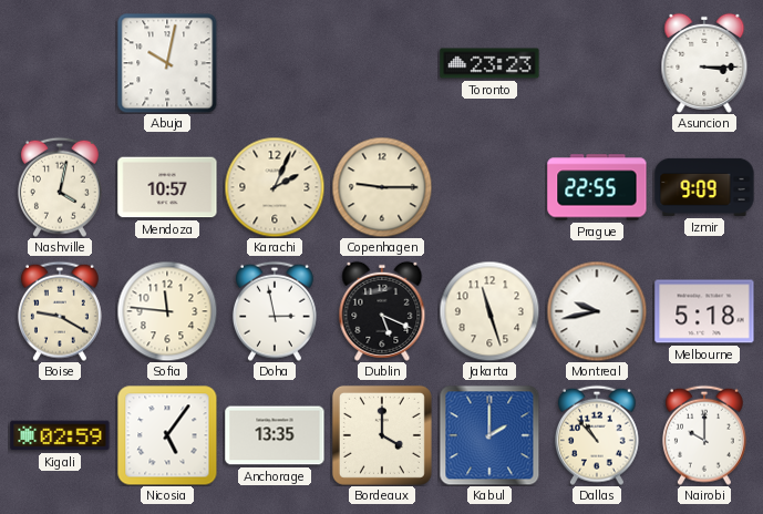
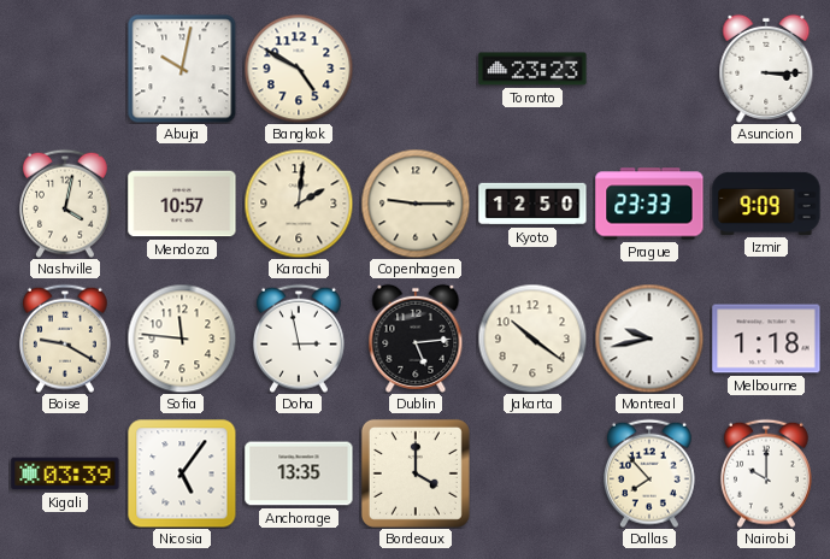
Bangkok: none -> 4:50 (299, 69)
Karachi: 2:04 -> 2:01 (299, 204)
Kyoto: none -> 12:50 (532, 204)
Prague: 22:55 -> 23:33 (649, 204)
Dublin: 5:19 -> 5:14 (416, 339)
Jakarta: 11:27 -> 10:21 (532, 339)
Melbourne: 5:18 -> 1:18 (766, 339)
Kigali: 02:59 -> 03:39 (65, 473)
Kabul: 2:00 -> none (489, 435)
Dallas: 10:53 -> 7:53 (649, 473)
